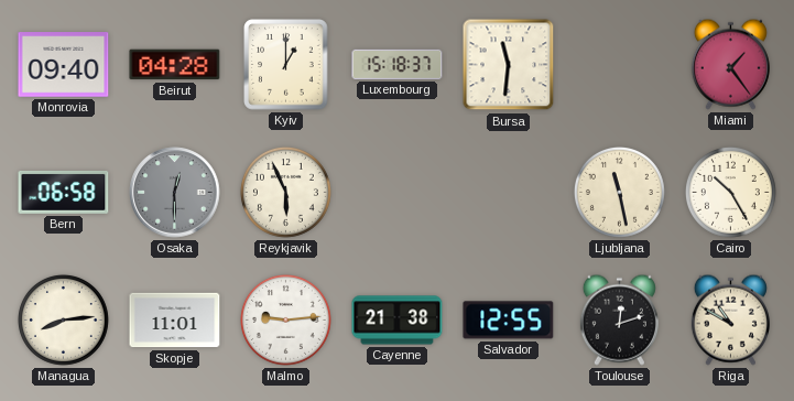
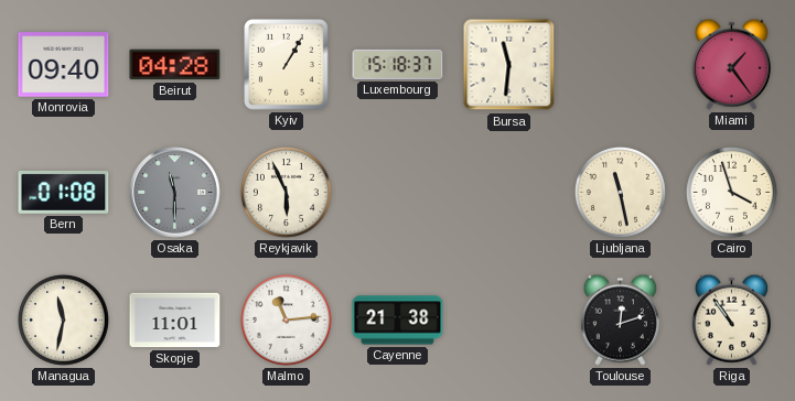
Kyiv: 1:00 -> 1:05 (287, 65)
Bern: 06:58 -> 01:08 (64, 192)
Osaka: 12:30 -> 11:30 (175, 193)
Cairo: 10:25 -> 3:57 (731, 192)
Managua: 8:14 -> 11:32 (63, 319)
Malmo: 9:14 -> 11:14 (286, 319)
Salvador: 12:55 -> none (509, 321)
Riga: 10:50 -> 10:54 (731, 319)
